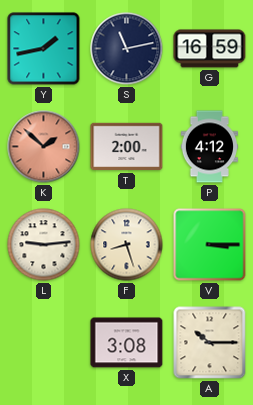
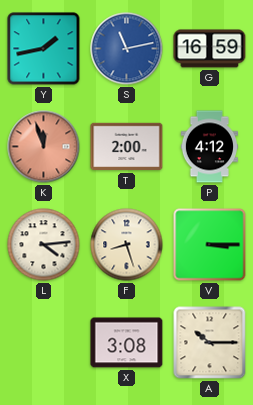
S dial: navy -> blue (127, 49)
K: 1:52 -> 11:57 (44, 147)
L: 9:14 -> 4:14 (44, 245)
